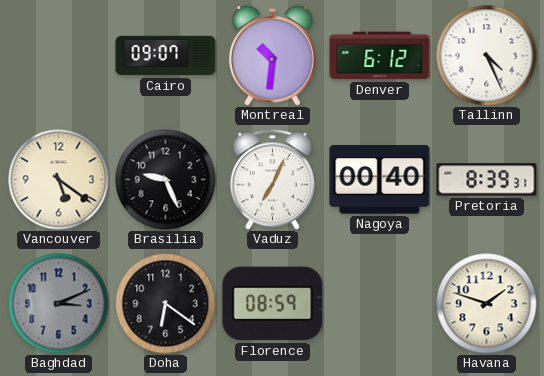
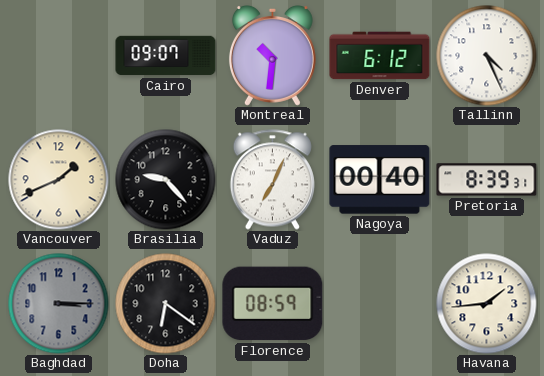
Vancouver: 5:21 -> 1:41 (59, 180)
Brasilia: 9:26 -> 9:23 (166, 180)
Baghdad: 3:11 -> 3:15 (59, 304)
Havana: 1:48 -> 1:44 (487, 304)
